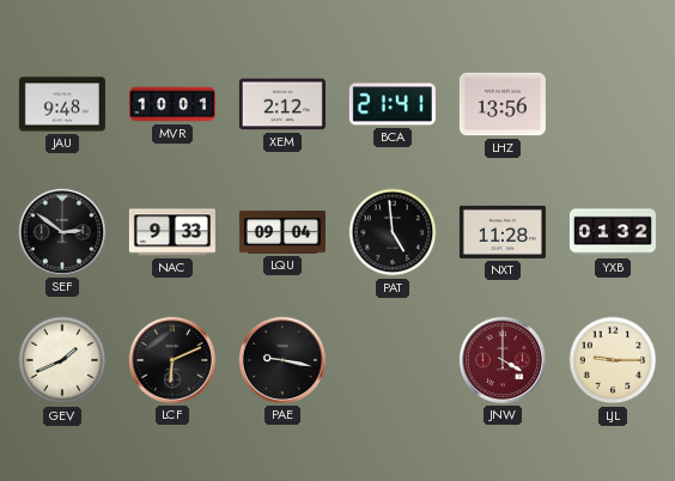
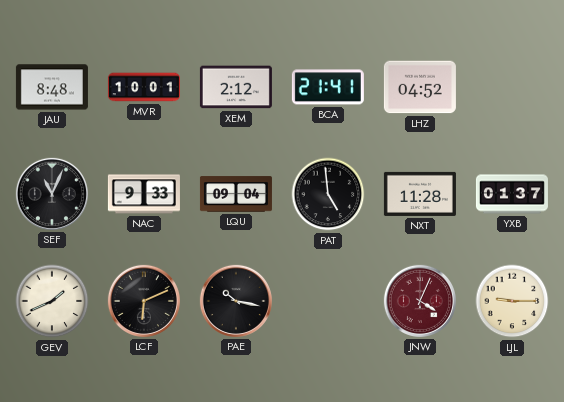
JAU: 9:48 -> 8:48 (52, 87)
LHZ: 13:56 -> 04:52 (420, 87)
SEF: 2:51 -> 11:04 (52, 194)
YXB: 01:32 -> 01:37 (512, 194)
PAE: 9:17 -> 10:17 (236, 301)
JNW: 4:00 -> 4:04 (420, 301)
